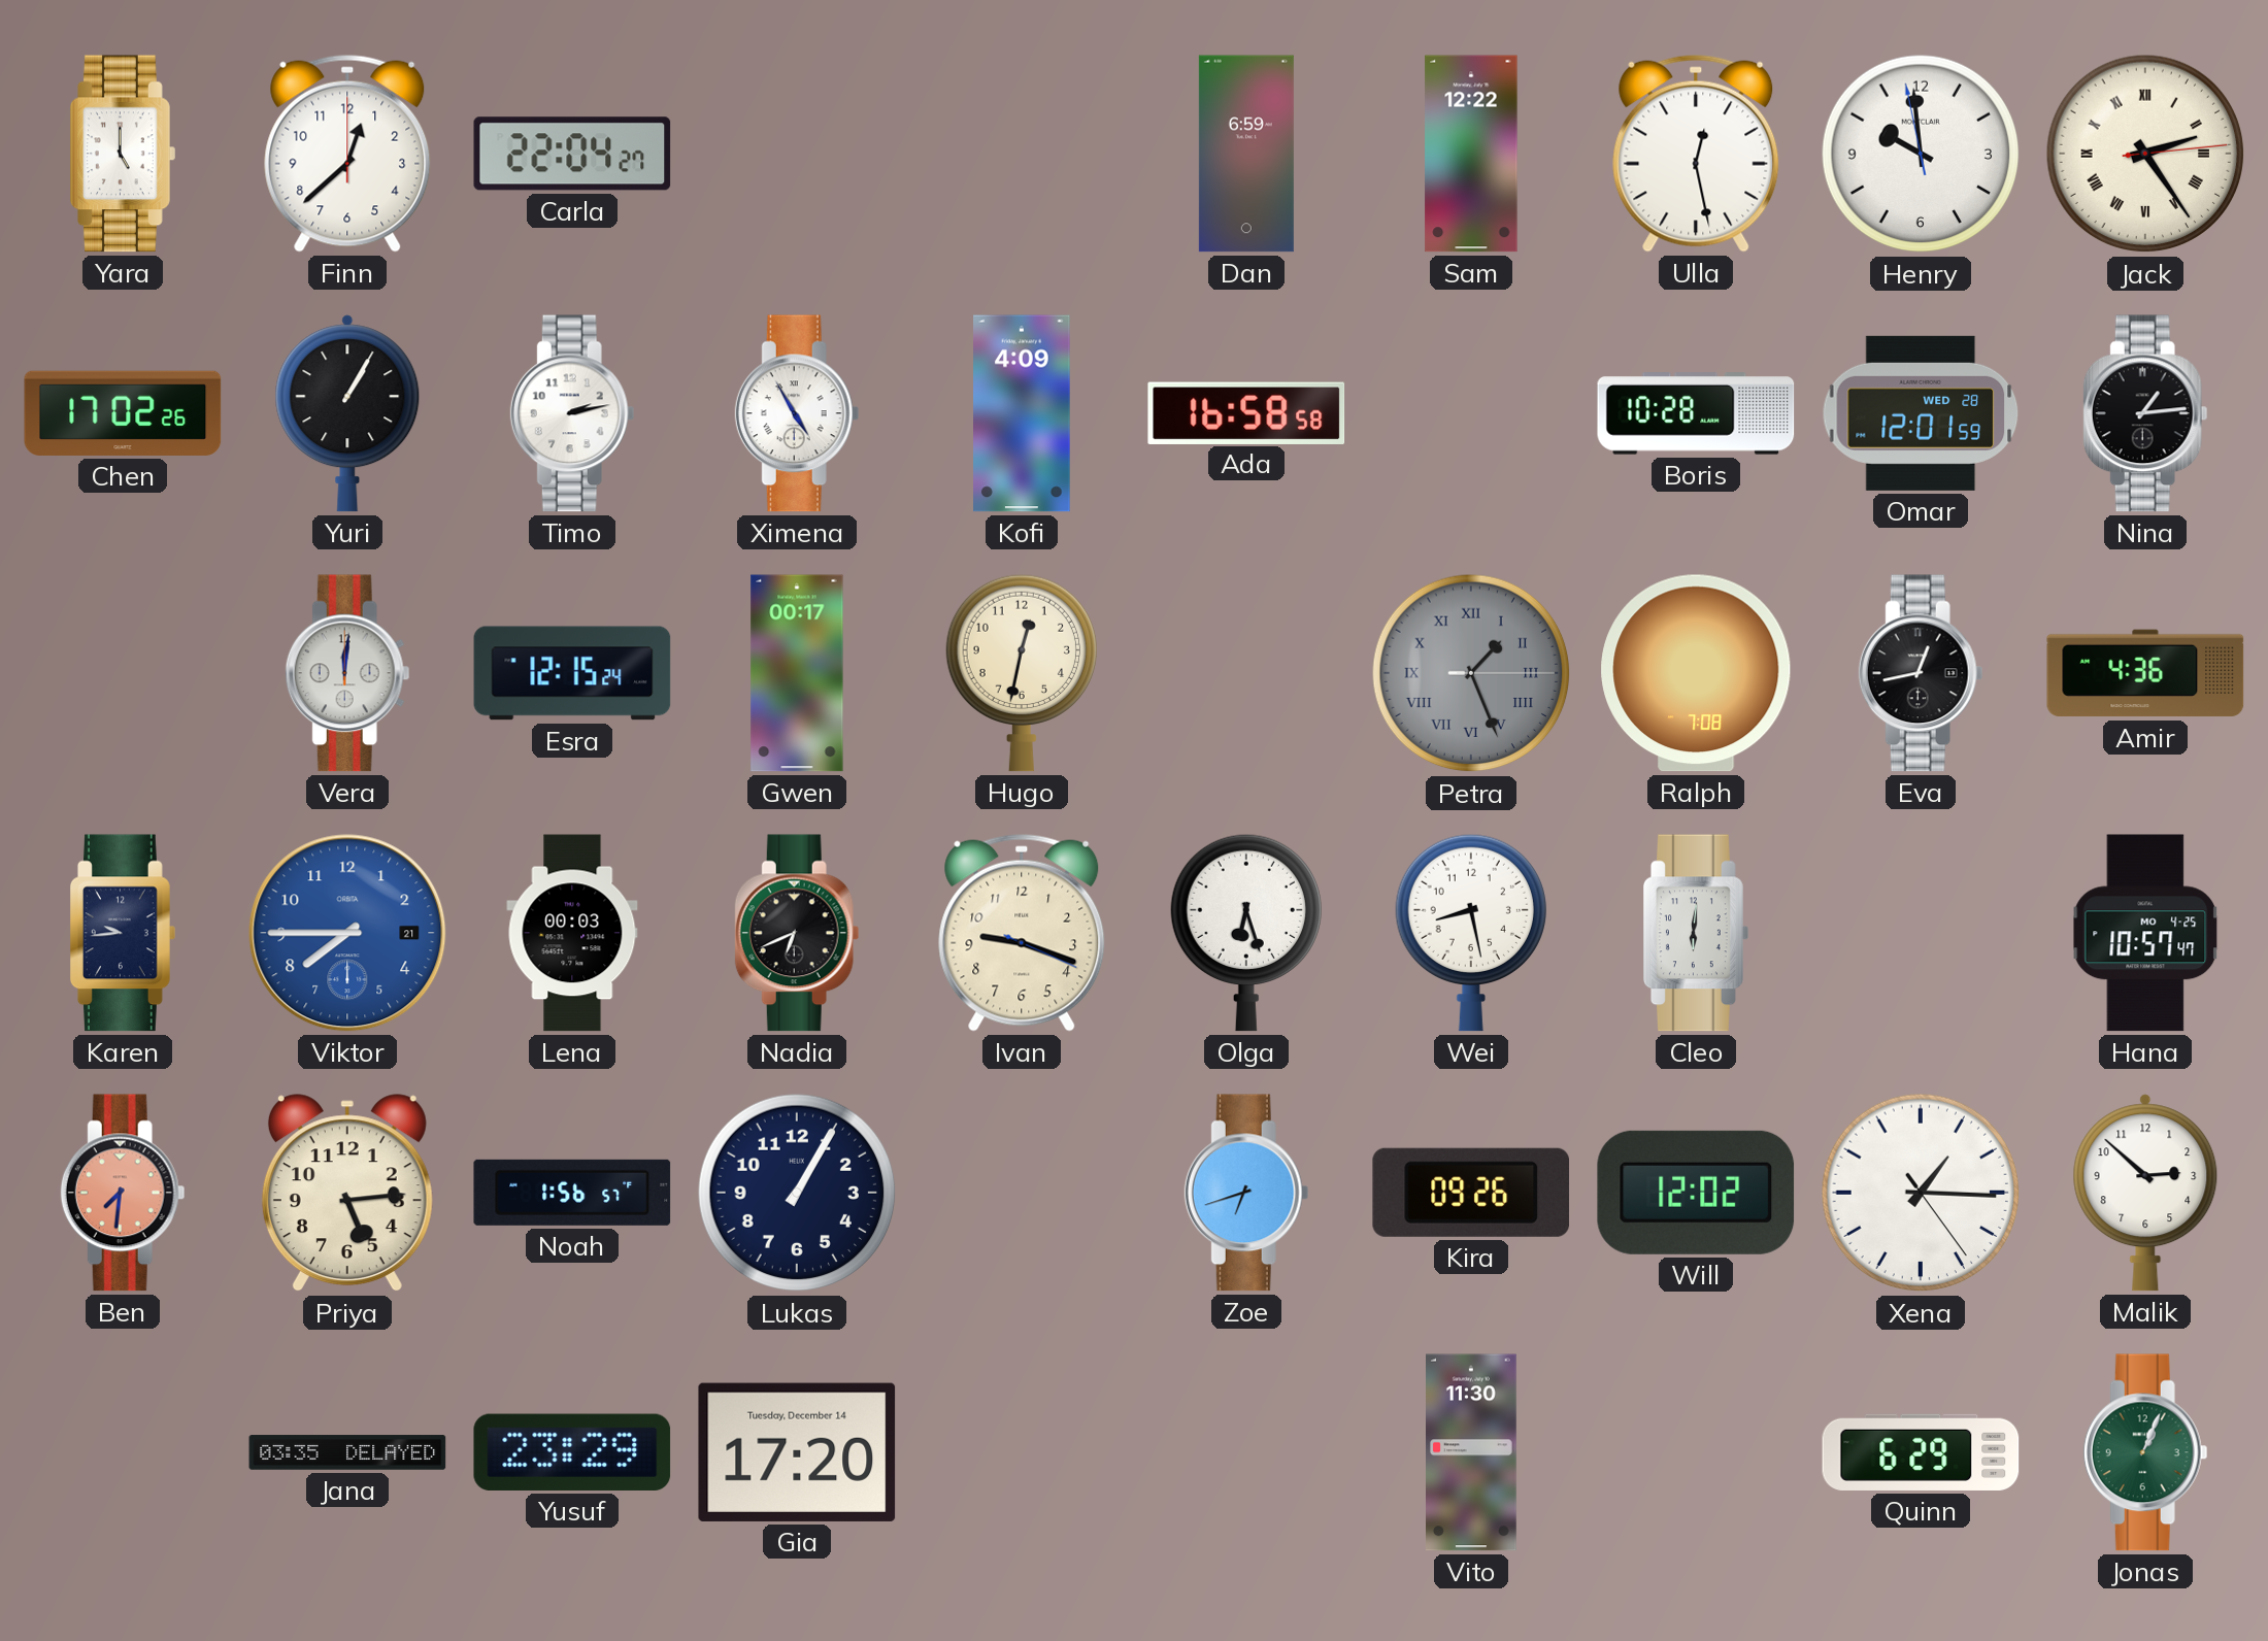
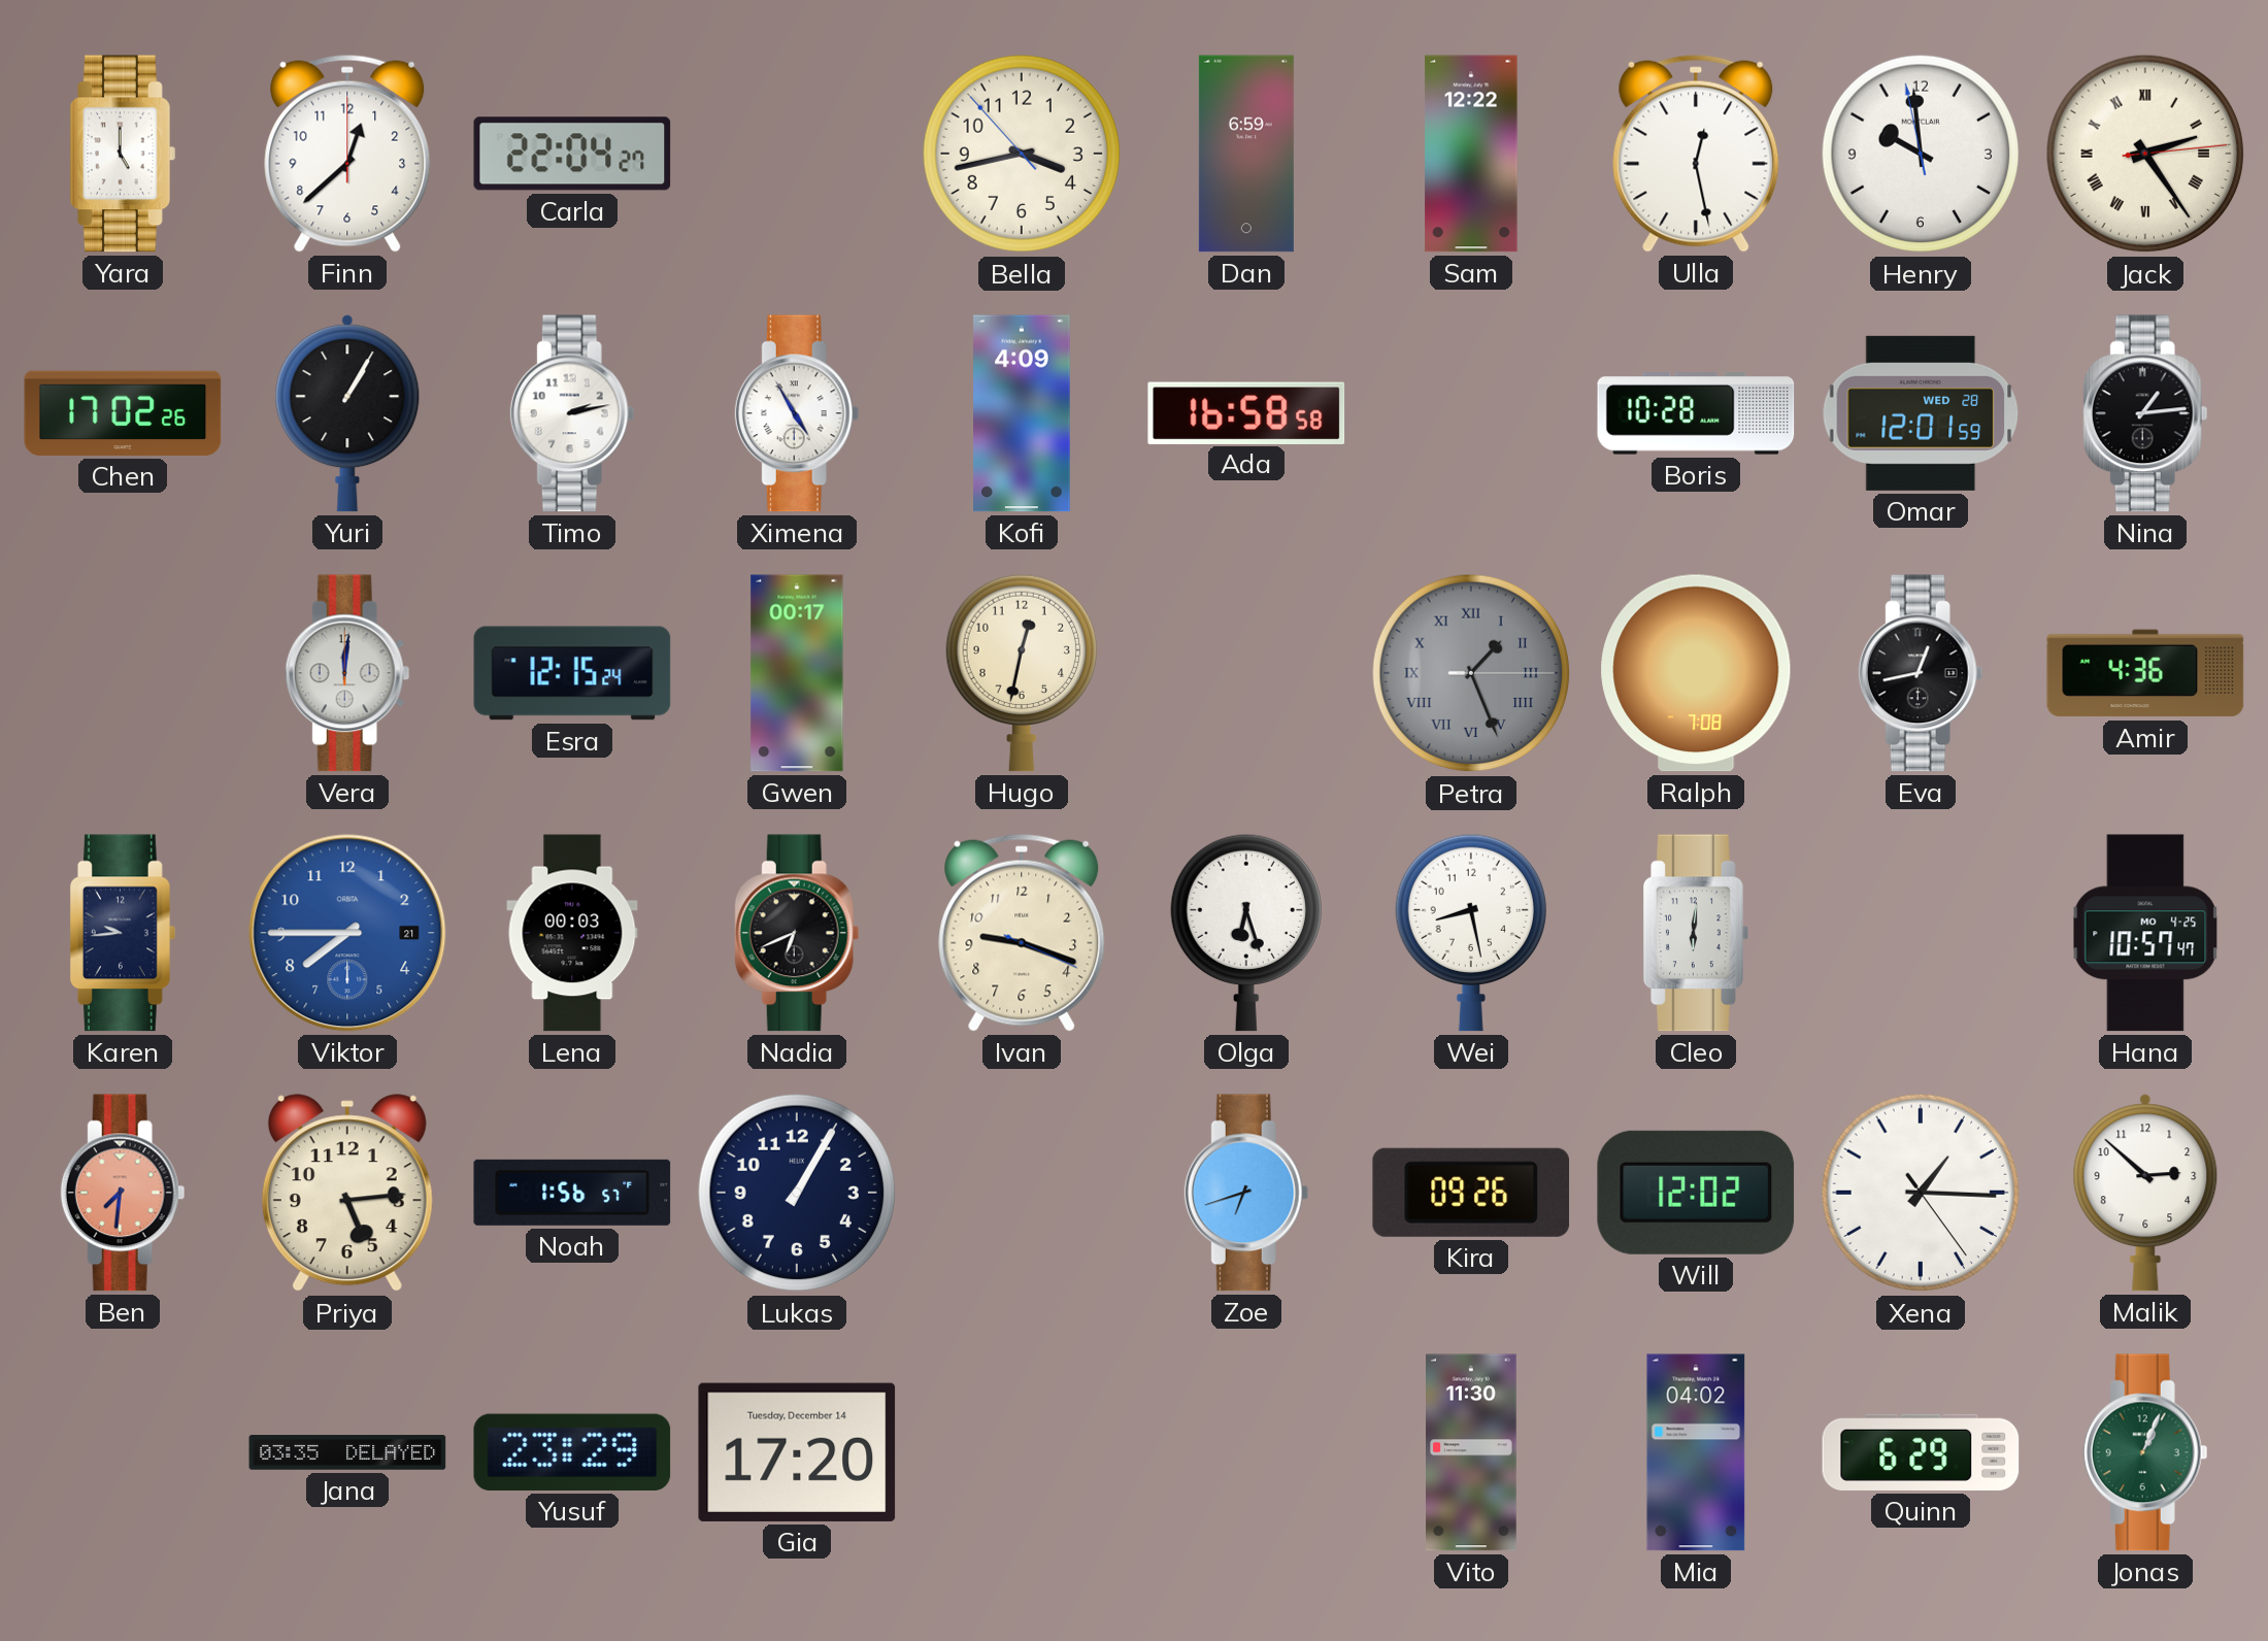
Bella: none -> 3:42 (1022, 154)
Mia: none -> 04:02 (1696, 1452)
